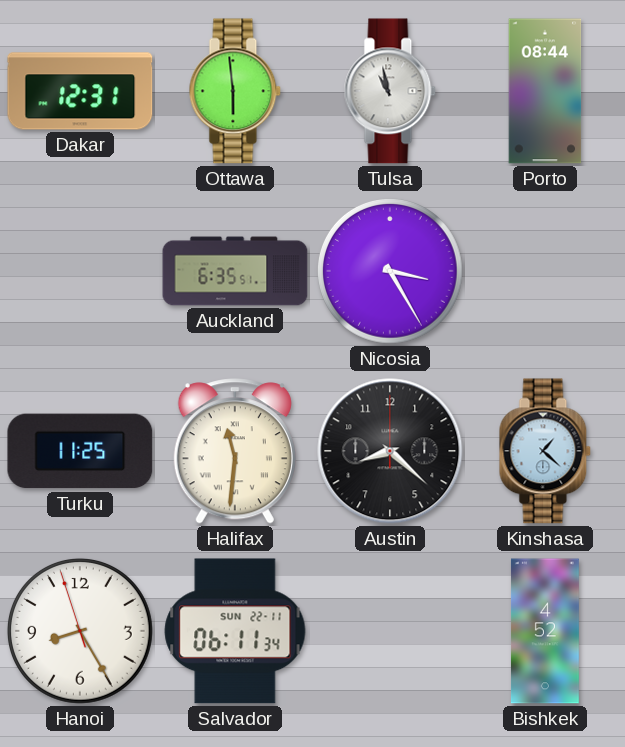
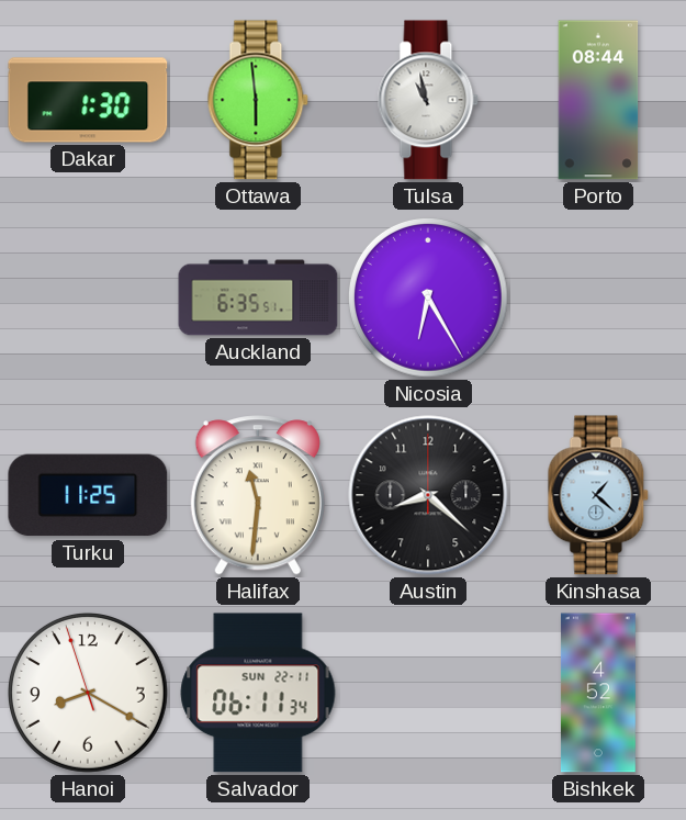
Dakar: 12:31 -> 1:30 (88, 100)
Nicosia: 3:25 -> 6:25 (428, 297)
Hanoi: 8:24 -> 8:19 (88, 693)
